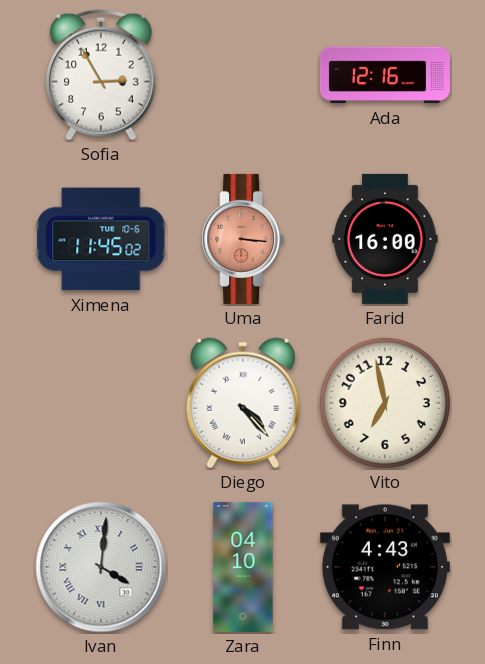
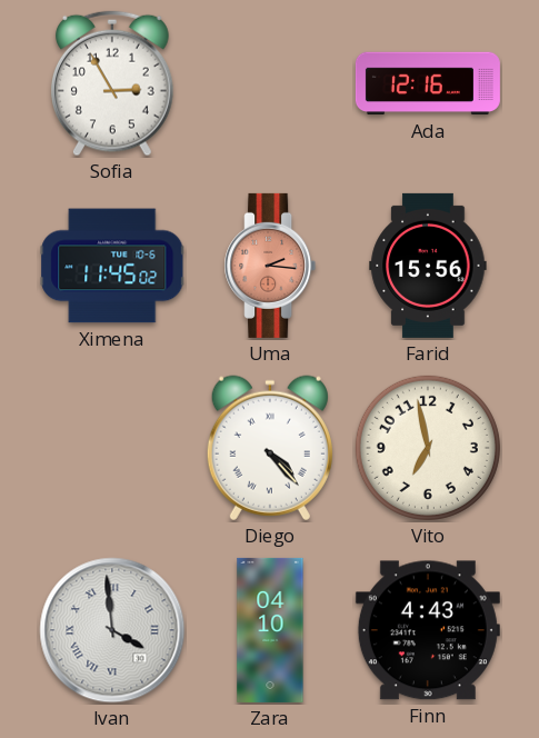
Uma: 3:16 -> 2:16 (270, 266)
Farid: 16:00 -> 15:56 (428, 266)
Ivan: 4:01 -> 3:59 (112, 630)
